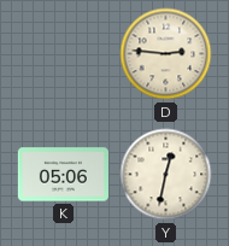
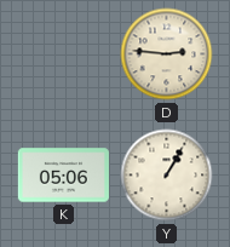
Y: 12:32 -> 1:05 (167, 176)
